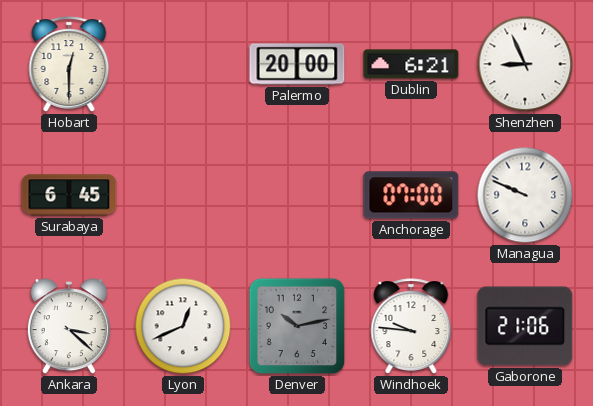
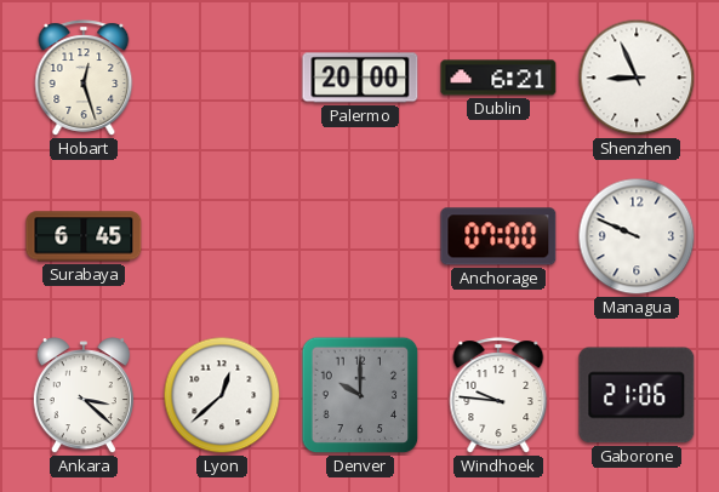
Hobart: 12:30 -> 12:27 (84, 78)
Lyon: 12:41 -> 12:38 (222, 395)
Denver: 10:13 -> 10:00 (360, 395)
